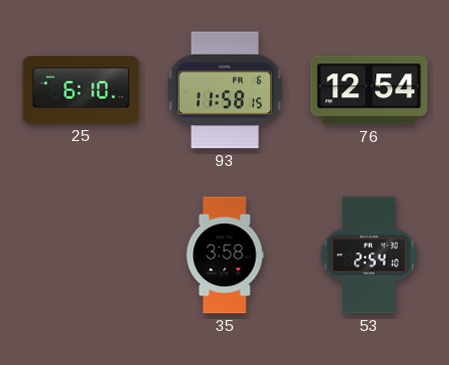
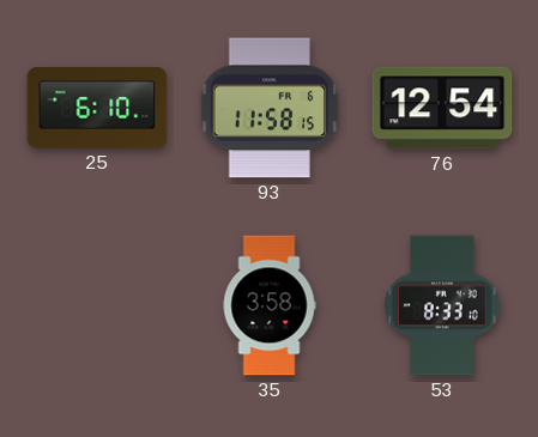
53: 2:54 -> 8:33 (442, 305)
